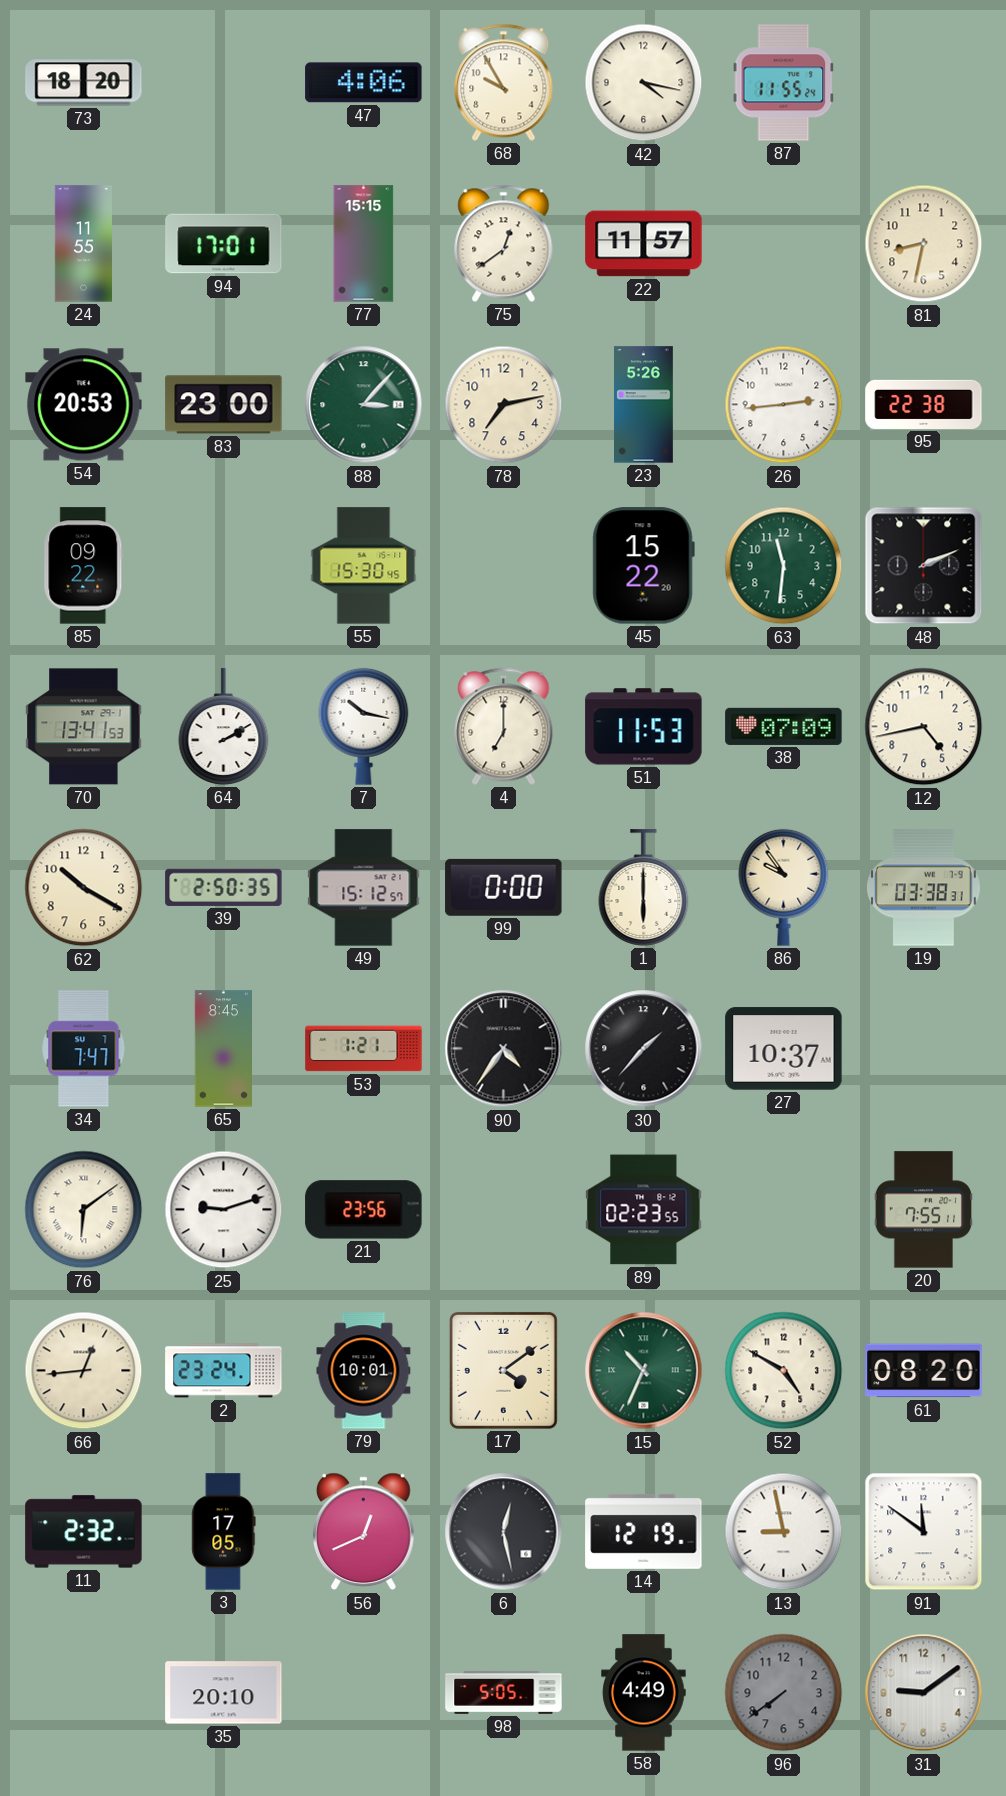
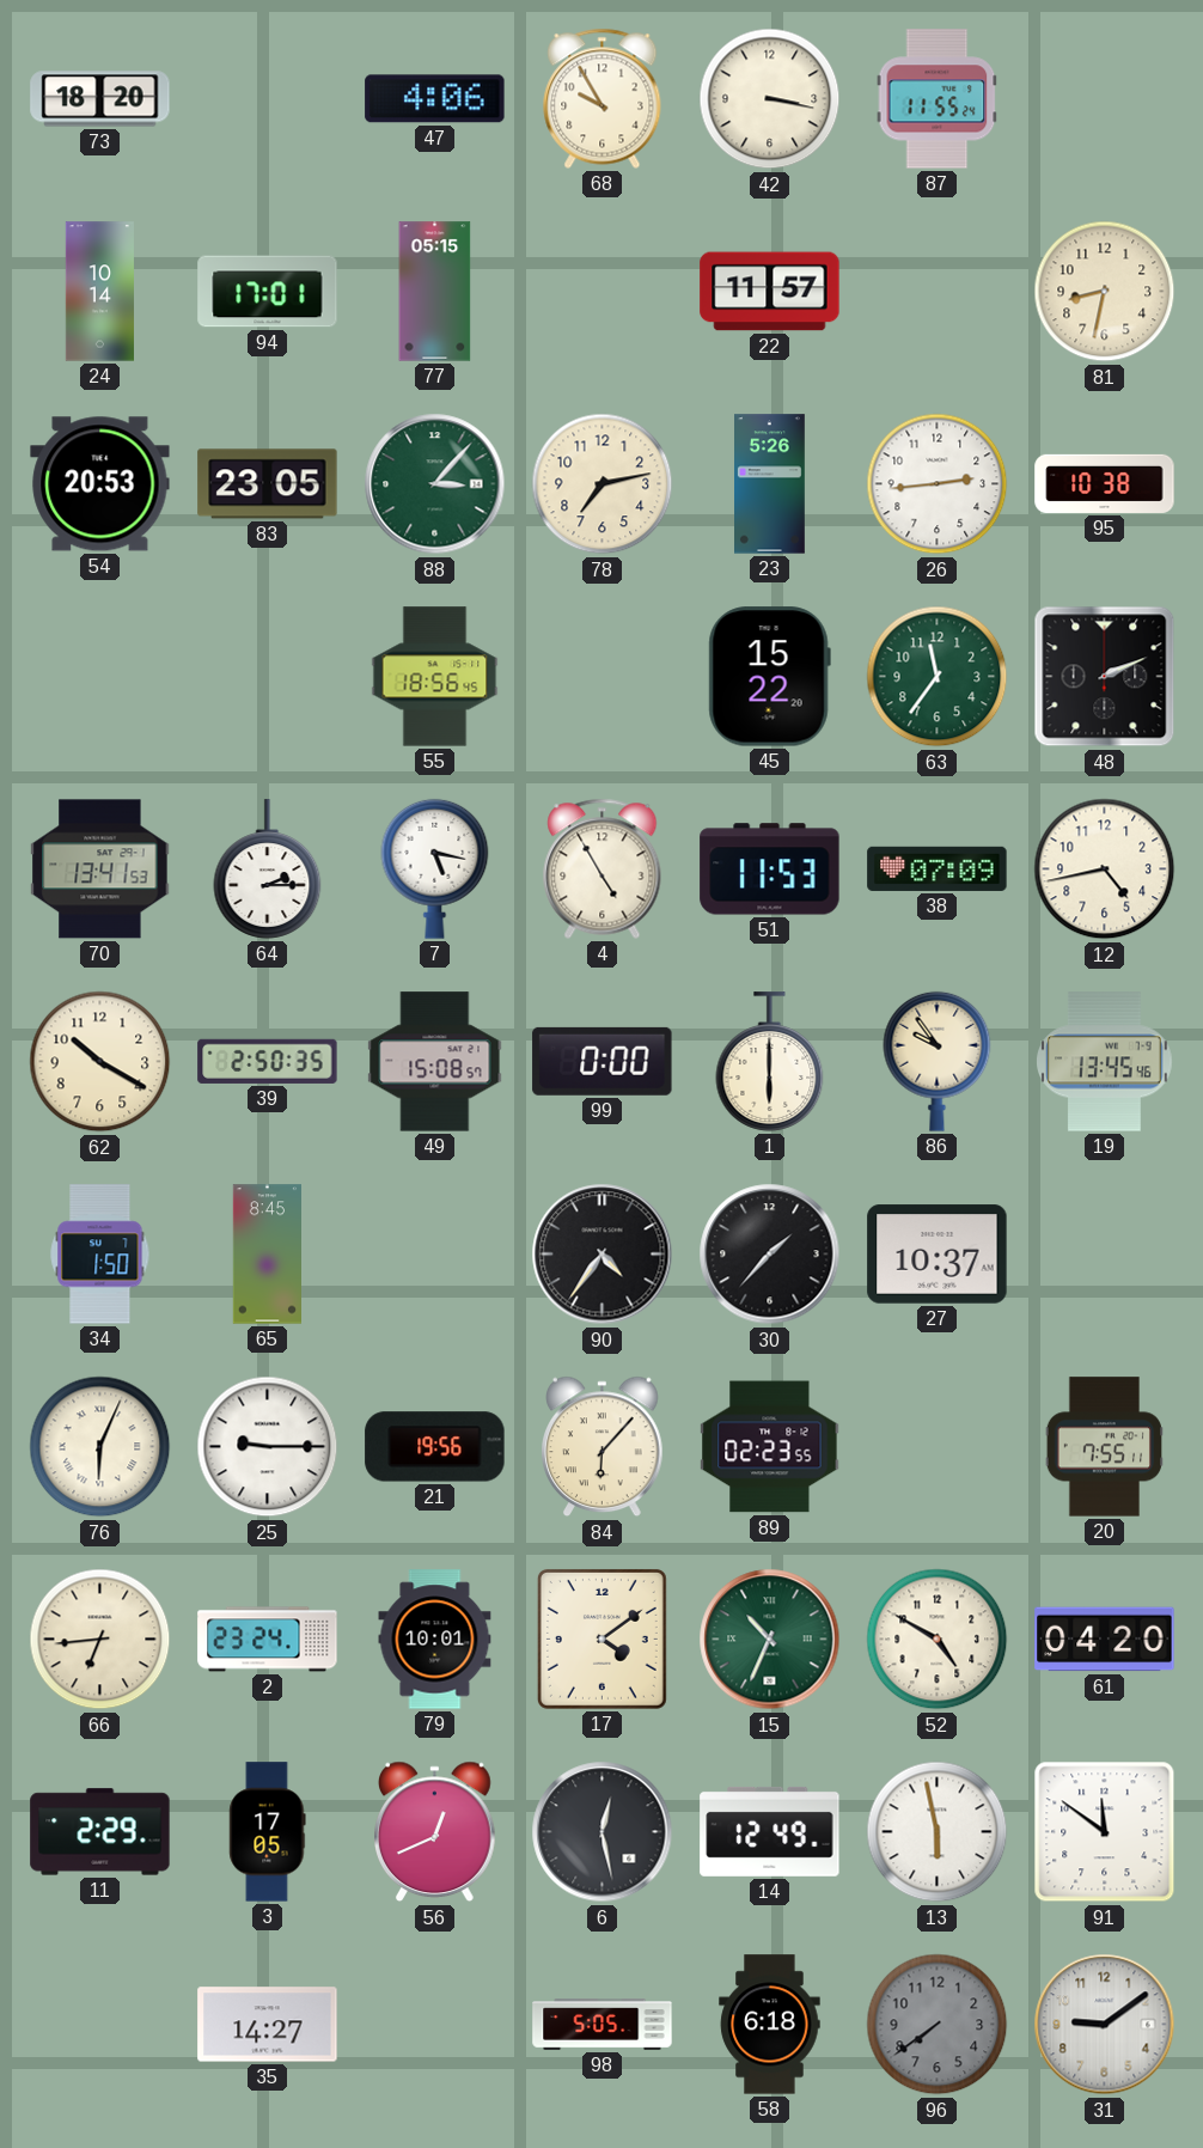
42: 4:17 -> 3:17 (770, 99)
24: 11:55 -> 10:14 (99, 292)
77: 15:15 -> 05:15 (435, 292)
75: 12:39 -> none (504, 243)
83: 23:00 -> 23:05 (268, 484)
95: 22:38 -> 10:38 (1105, 483)
85: 09:22 -> none (84, 566)
55: 15:30 -> 18:56 (435, 677)
63: 11:31 -> 11:36 (938, 677)
64: 2:10 -> 2:15 (268, 869)
7: 10:17 -> 5:17 (435, 868)
4: 7:00 -> 4:55 (603, 868)
49: 15:12 -> 15:08 (435, 1062)
19: 03:38 -> 13:45 (1105, 1062)
34: 7:47 -> 1:50 (100, 1255)
53: 1:21 -> none (364, 1049)
76: 6:09 -> 6:04 (100, 1447)
25: 9:12 -> 9:15 (268, 1447)
21: 23:56 -> 19:56 (435, 1447)
84: none -> 6:07 (603, 1447)
66: 12:44 -> 6:44 (100, 1640)
61: 08:20 -> 04:20 (1105, 1640)
11: 2:32 -> 2:29 (100, 1832)
14: 12:19 -> 12:49 (770, 1831)
13: 8:58 -> 5:58 (938, 1832)
35: 20:10 -> 14:27 (268, 2025)
58: 4:49 -> 6:18 (770, 2025)
